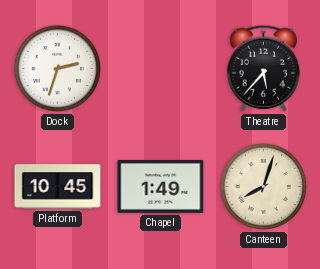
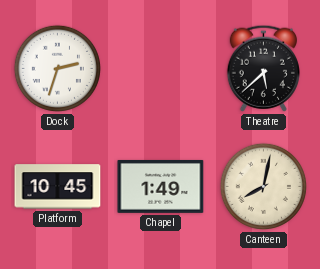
Theatre: 5:37 -> 5:38 (263, 68)
Canteen: 8:03 -> 8:02 (263, 186)
